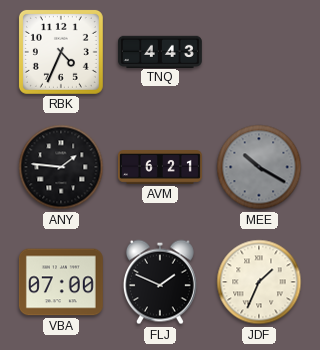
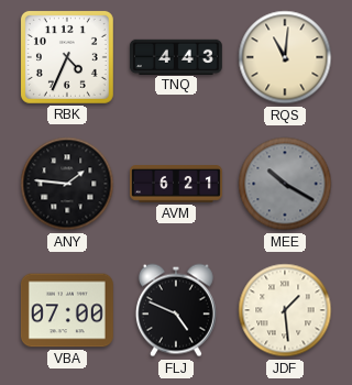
RQS: none -> 11:01 (285, 57)
FLJ: 1:49 -> 4:49 (176, 310)
JDF: 1:34 -> 1:29 (285, 310)
